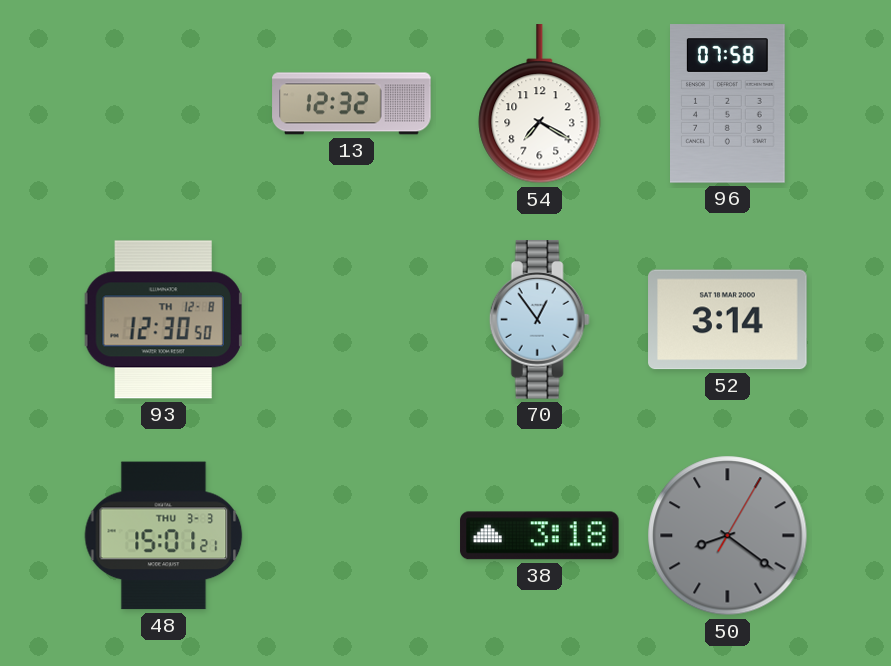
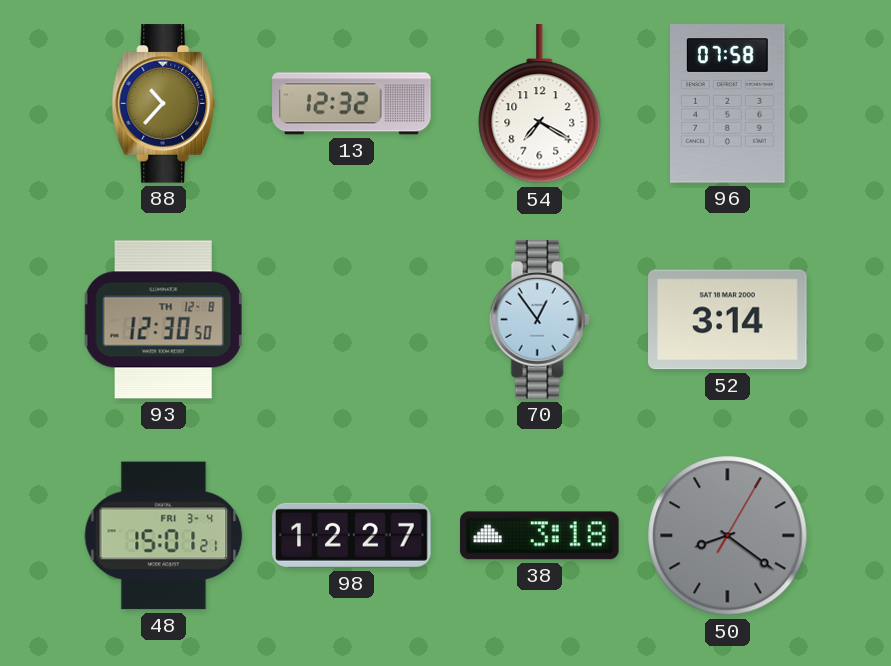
88: none -> 10:37 (164, 104)
48 date: THU 3-3 -> FRI 3-4 (164, 536)
98: none -> 12:27 (352, 535)
